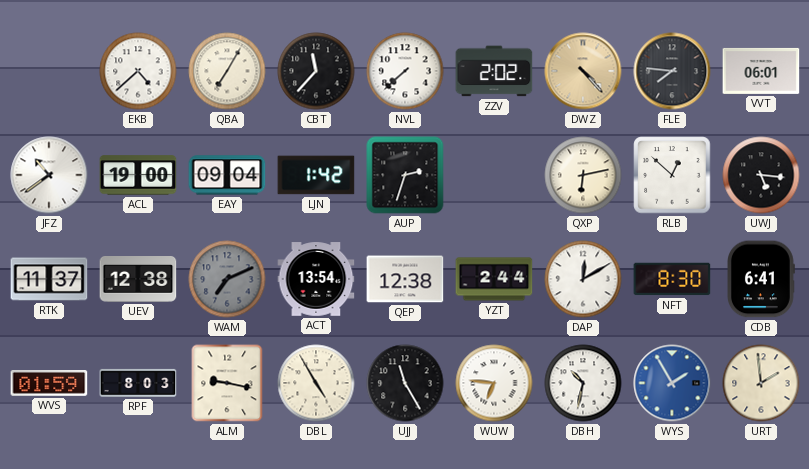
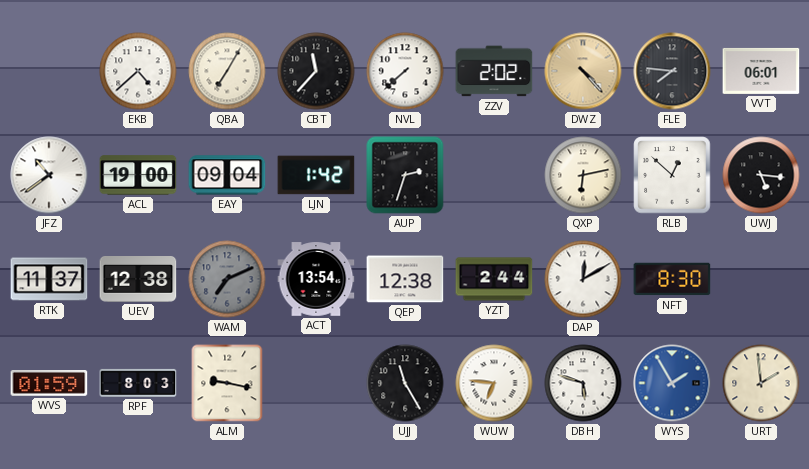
CDB: 6:41 -> none (761, 279)
DBL: 4:55 -> none (316, 383)
DBH: 10:32 -> 5:48 (583, 383)
